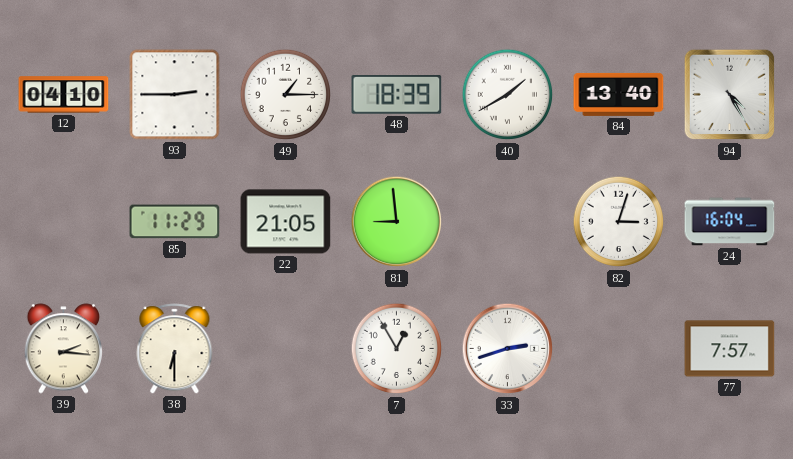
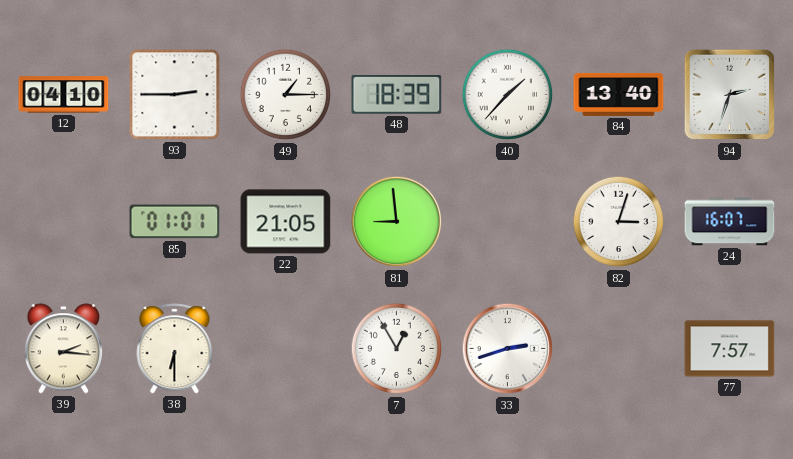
40: 1:40 -> 1:37 (508, 95)
94: 4:25 -> 2:33 (730, 95)
85: 11:29 -> 01:01 (175, 222)
24: 16:04 -> 16:07 (730, 222)
